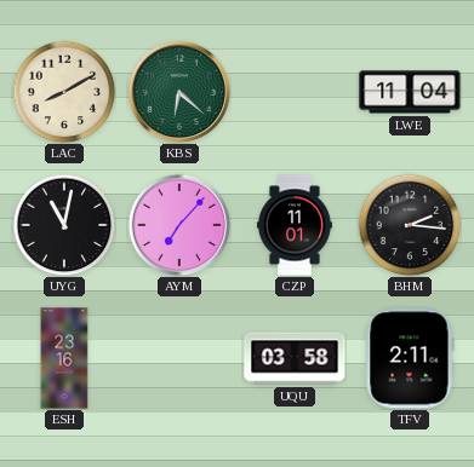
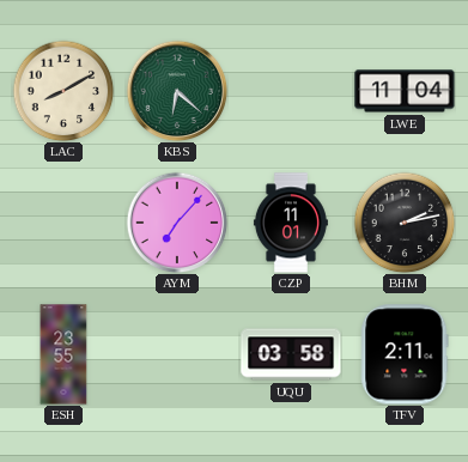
UYG: 11:02 -> none (64, 225)
BHM: 2:16 -> 2:13 (405, 223)
ESH: 23:16 -> 23:55 (63, 354)
